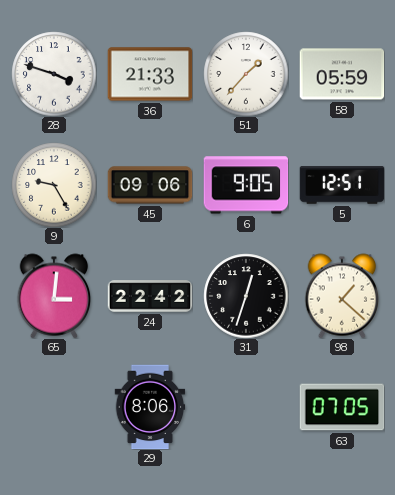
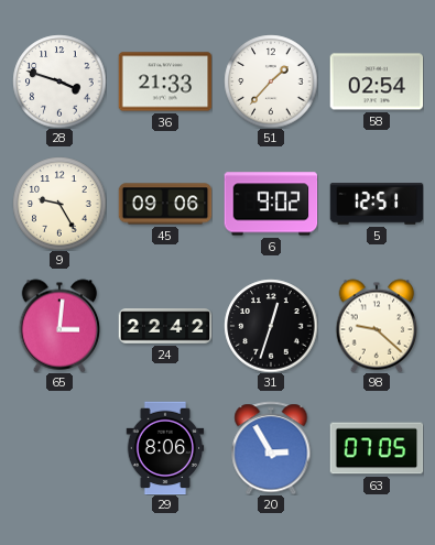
58: 05:59 -> 02:54 (377, 81)
6: 9:05 -> 9:02 (271, 204)
98: 1:22 -> 9:22 (377, 326)
20: none -> 2:55 (271, 448)
